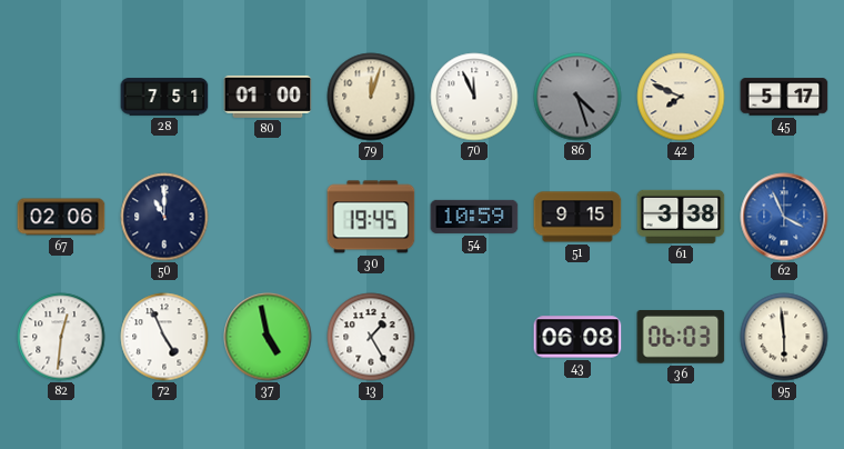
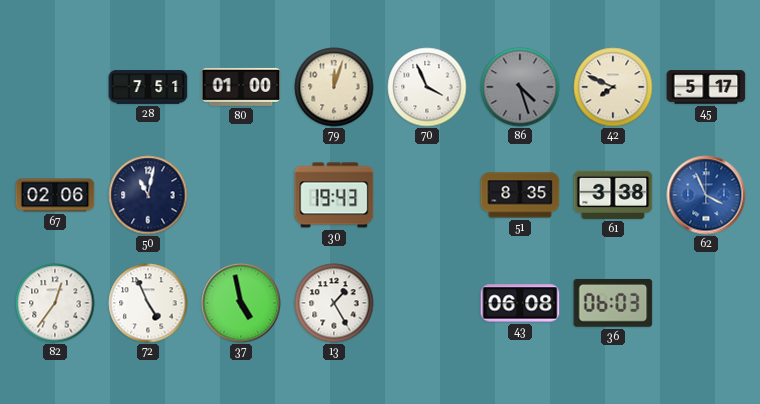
70: 11:56 -> 3:56 (427, 87)
50: 11:00 -> 11:02 (148, 195)
30: 19:45 -> 19:43 (334, 195)
54: 10:59 -> none (474, 217)
51: 9:15 -> 8:35 (520, 195)
82: 12:31 -> 12:36 (55, 303)
95: 5:59 -> none (784, 337)
